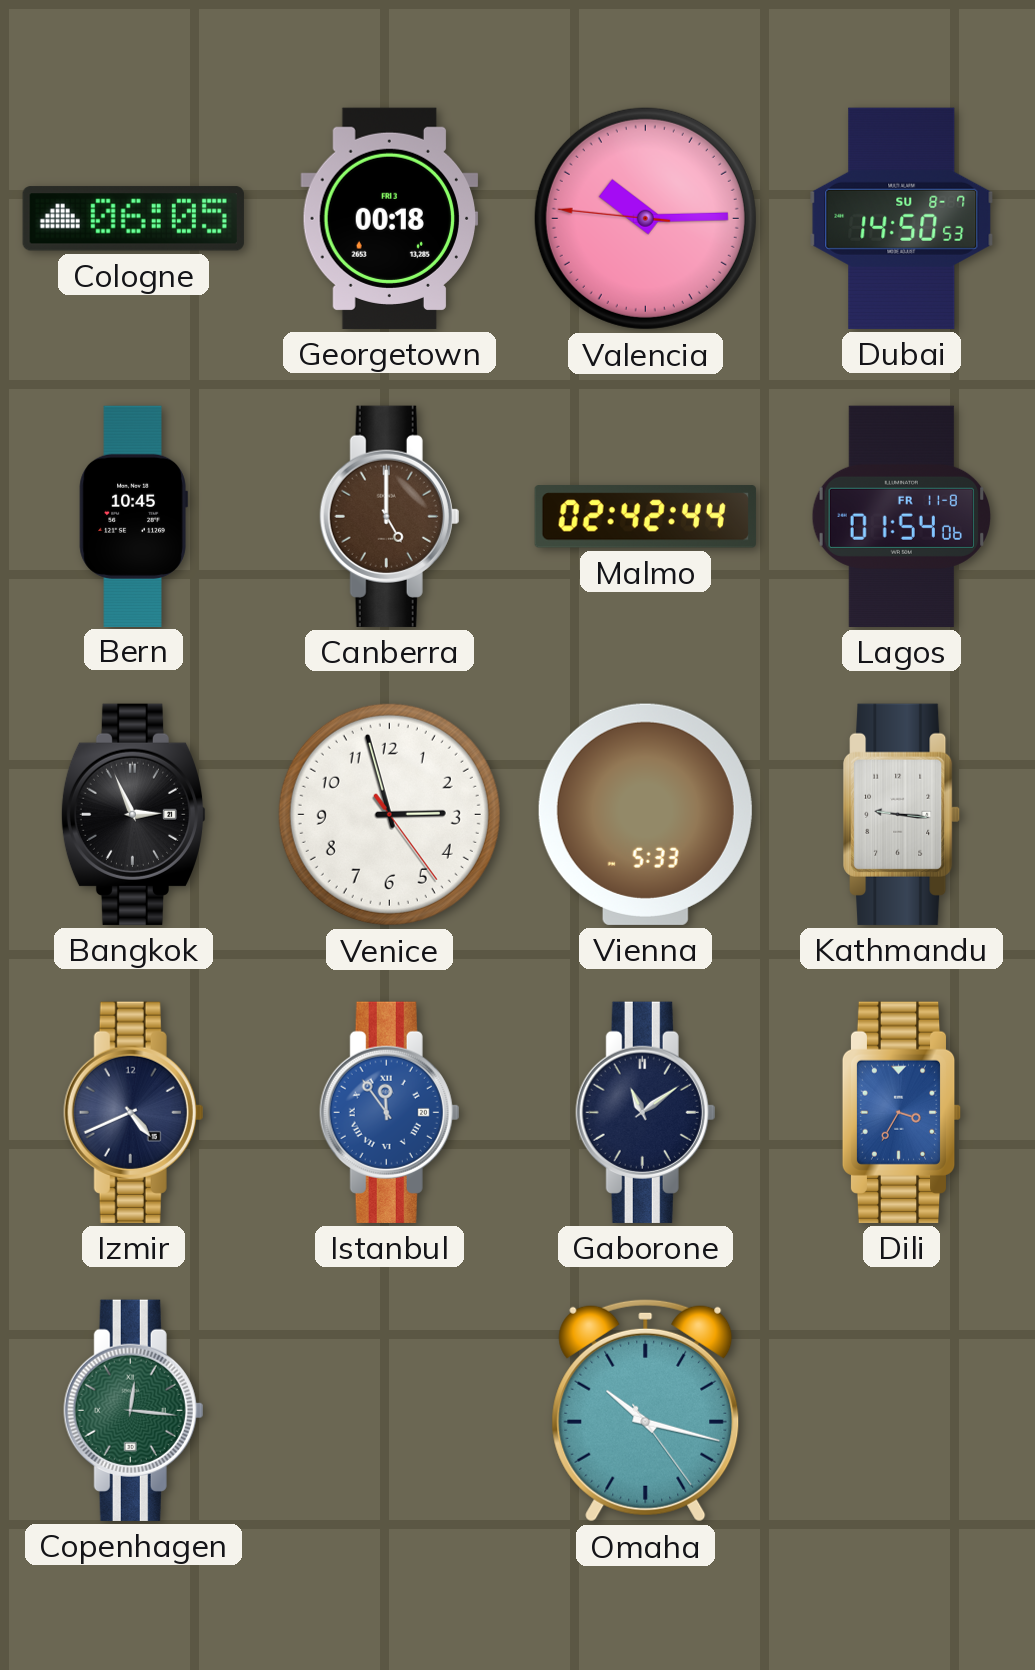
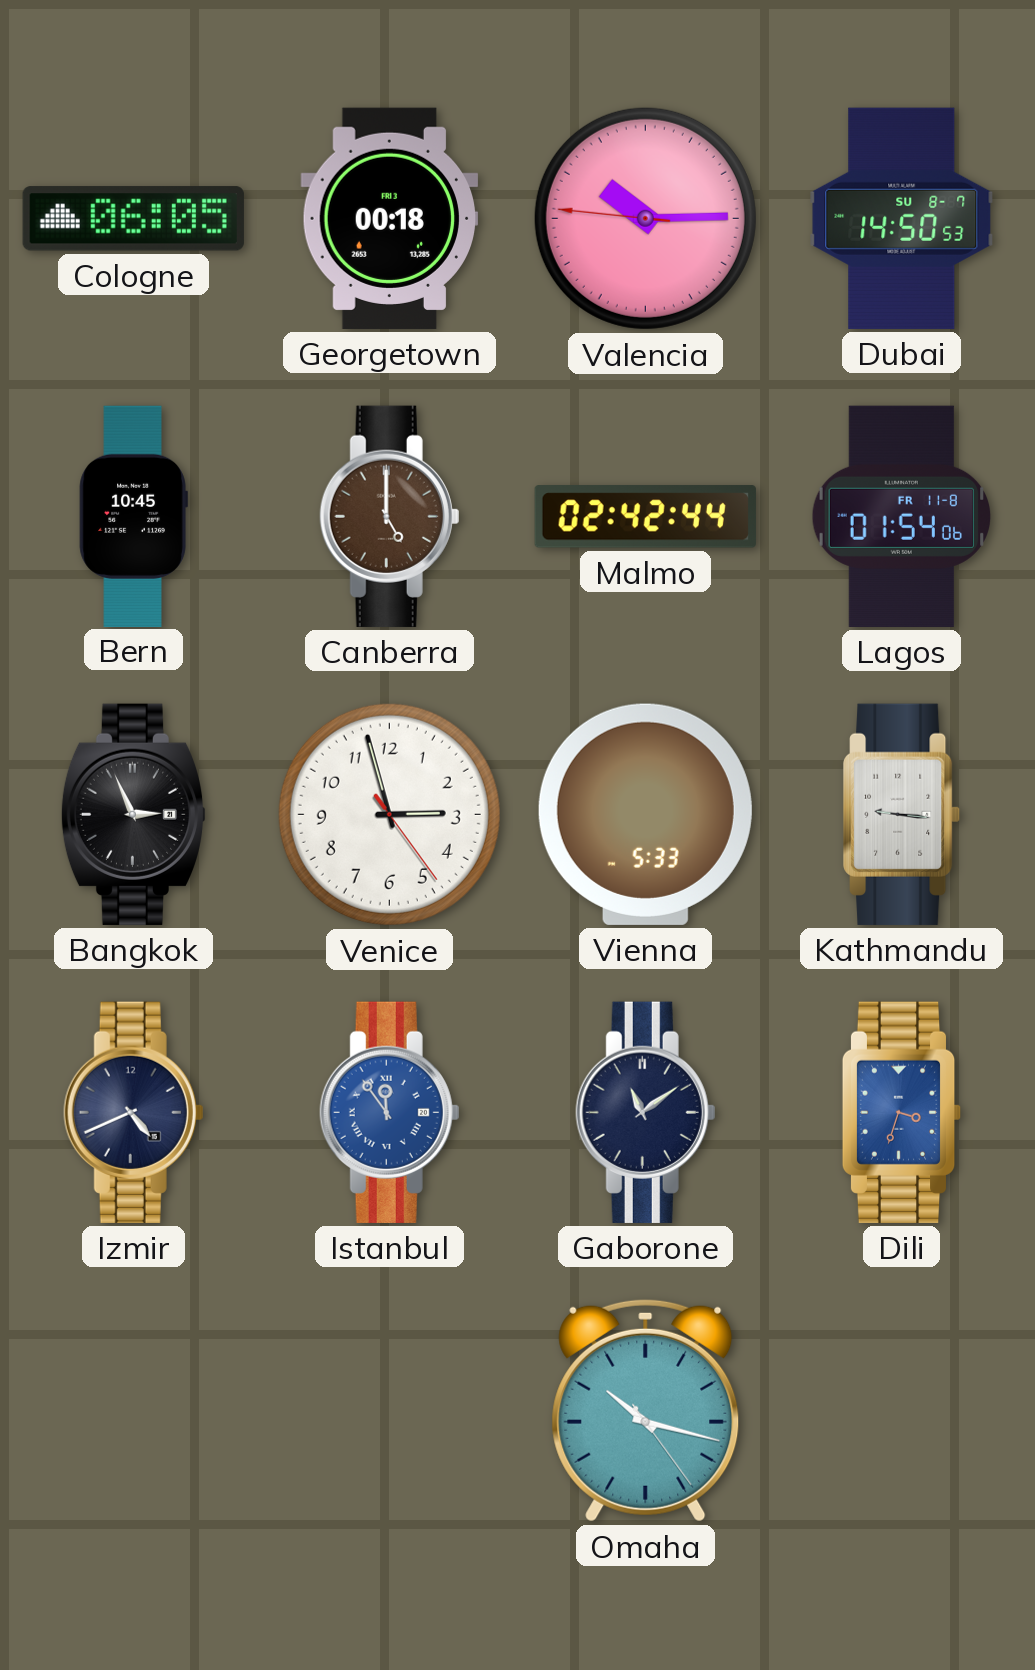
Dili: 3:35 -> 3:33 (902, 1112)
Copenhagen: 12:16 -> none (134, 1410)
